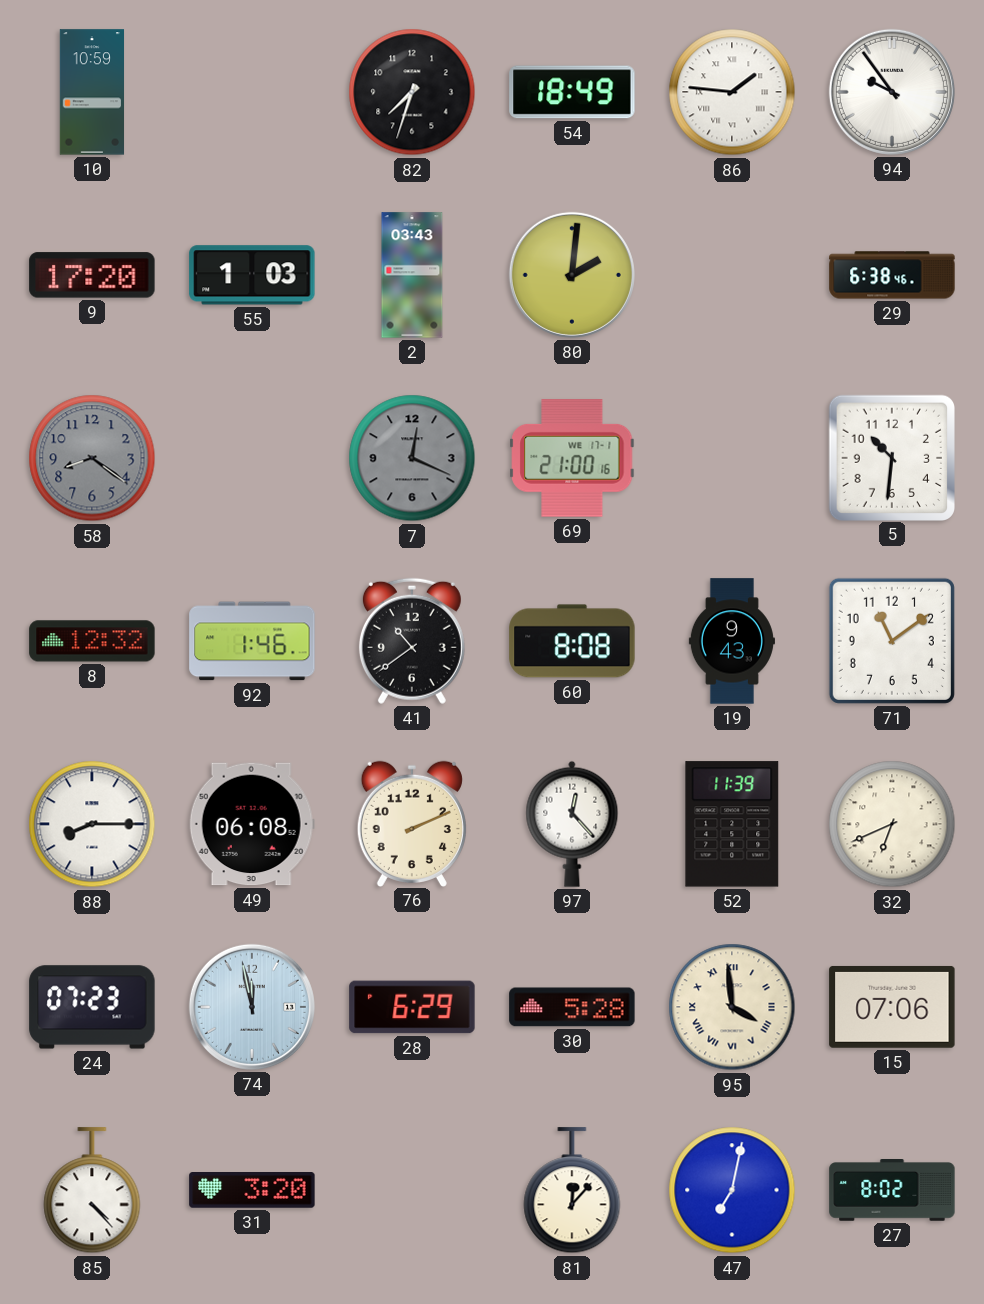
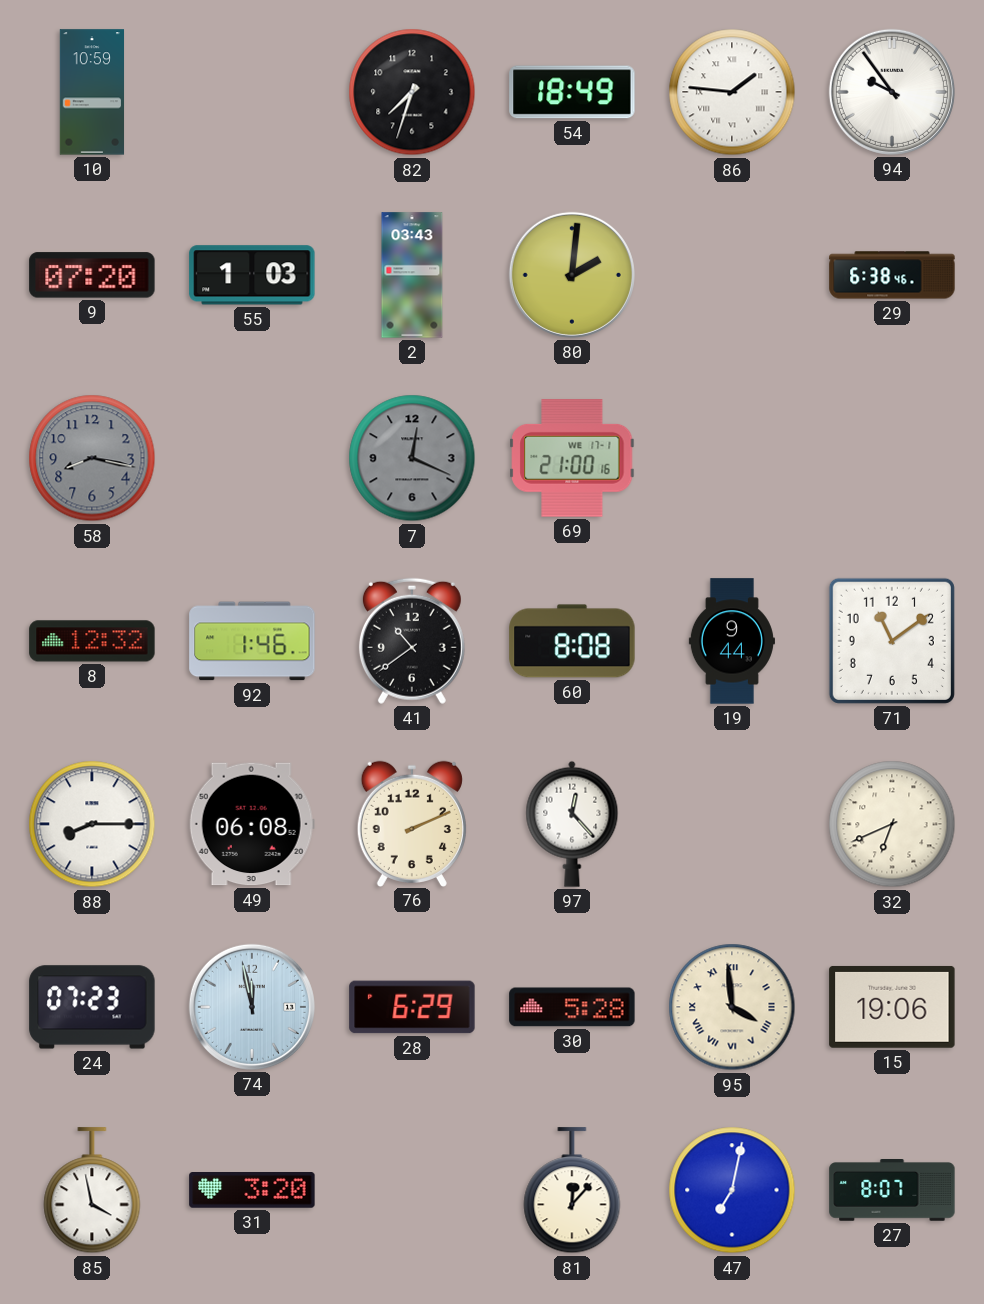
9: 17:20 -> 07:20 (92, 275)
58: 8:21 -> 8:17 (92, 458)
5: 10:31 -> none (891, 457)
19: 9:43 -> 9:44 (732, 641)
52: 11:39 -> none (732, 824)
15: 07:06 -> 19:06 (892, 1007)
85: 4:23 -> 3:58 (92, 1191)
27: 8:02 -> 8:07 (892, 1190)
